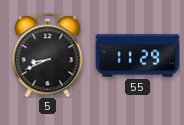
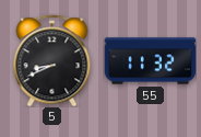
55: 11:29 -> 11:32 (150, 61)
